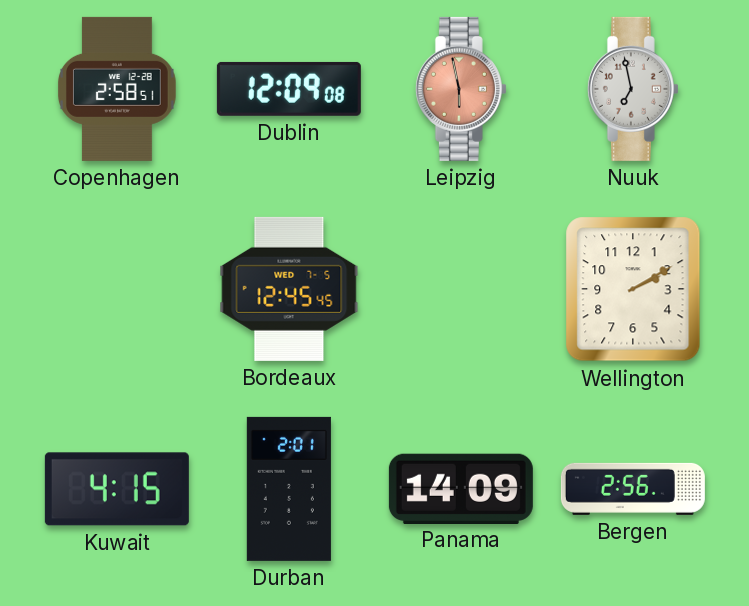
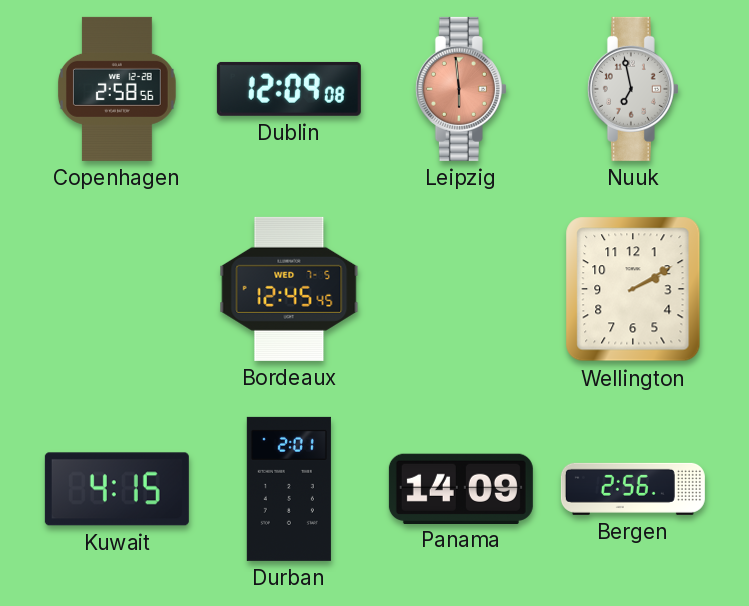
Copenhagen: 2:58:51 -> 2:58:56 (117, 89)
Leipzig: 5:58 -> 5:59 (461, 89)
